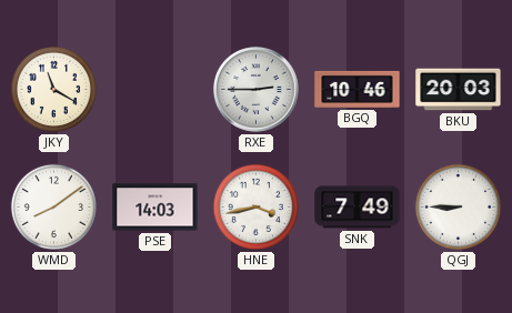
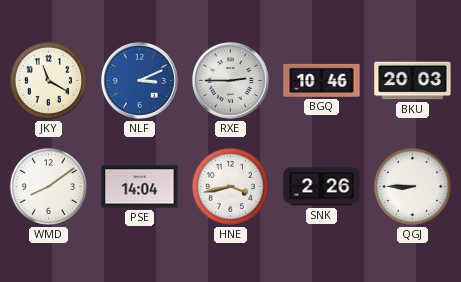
NLF: none -> 3:11 (140, 81)
PSE: 14:03 -> 14:04 (140, 187)
SNK: 7:49 -> 2:26 (322, 187)
